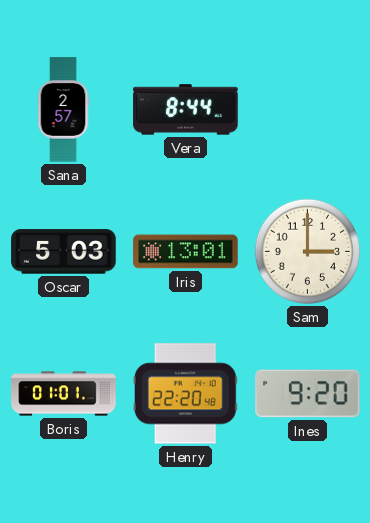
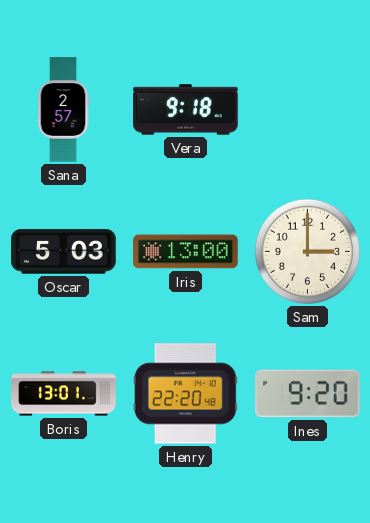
Vera: 8:44 -> 9:18 (186, 110)
Iris: 13:01 -> 13:00 (186, 252)
Boris: 01:01 -> 13:01 (64, 394)
